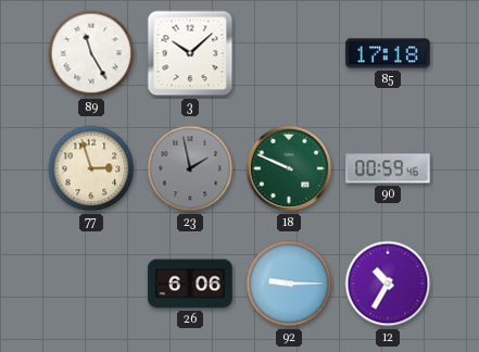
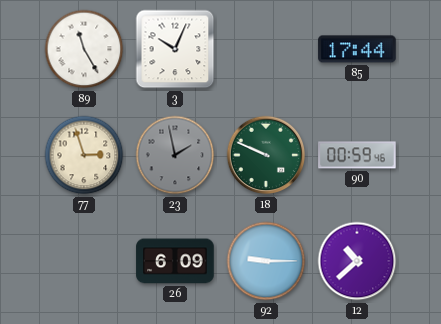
3: 10:08 -> 10:04 (175, 49)
85: 17:18 -> 17:44 (357, 49)
26: 6:06 -> 6:09 (175, 261)
12: 10:35 -> 10:38 (357, 261)
